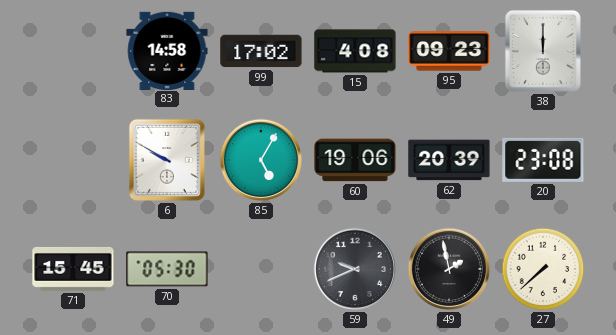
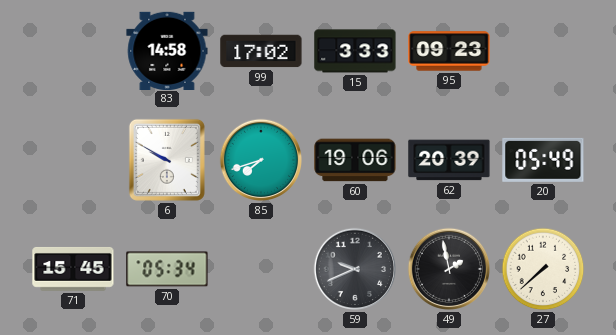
15: 4:08 -> 3:33 (355, 51)
38: 12:00 -> none (543, 51)
85: 5:05 -> 7:42 (261, 160)
20: 23:08 -> 05:49 (543, 160)
70: 05:30 -> 05:34 (167, 269)
